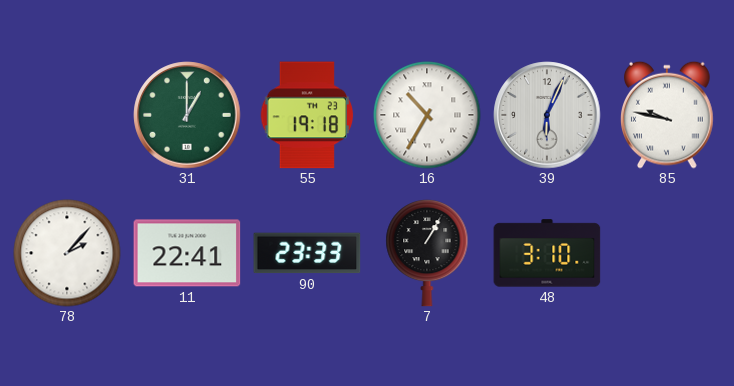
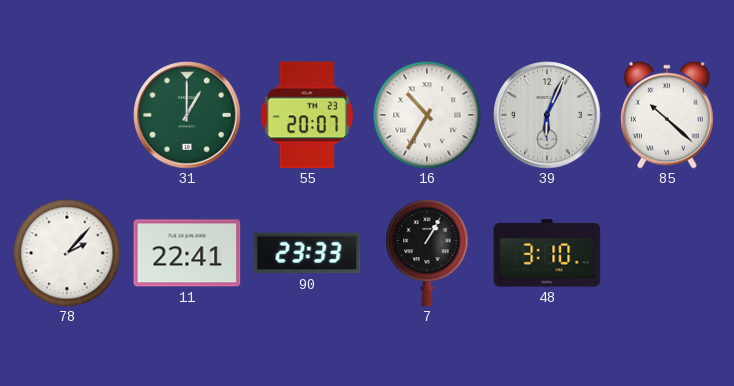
55: 19:18 -> 20:07 (307, 115)
85: 9:47 -> 10:22 (668, 115)
